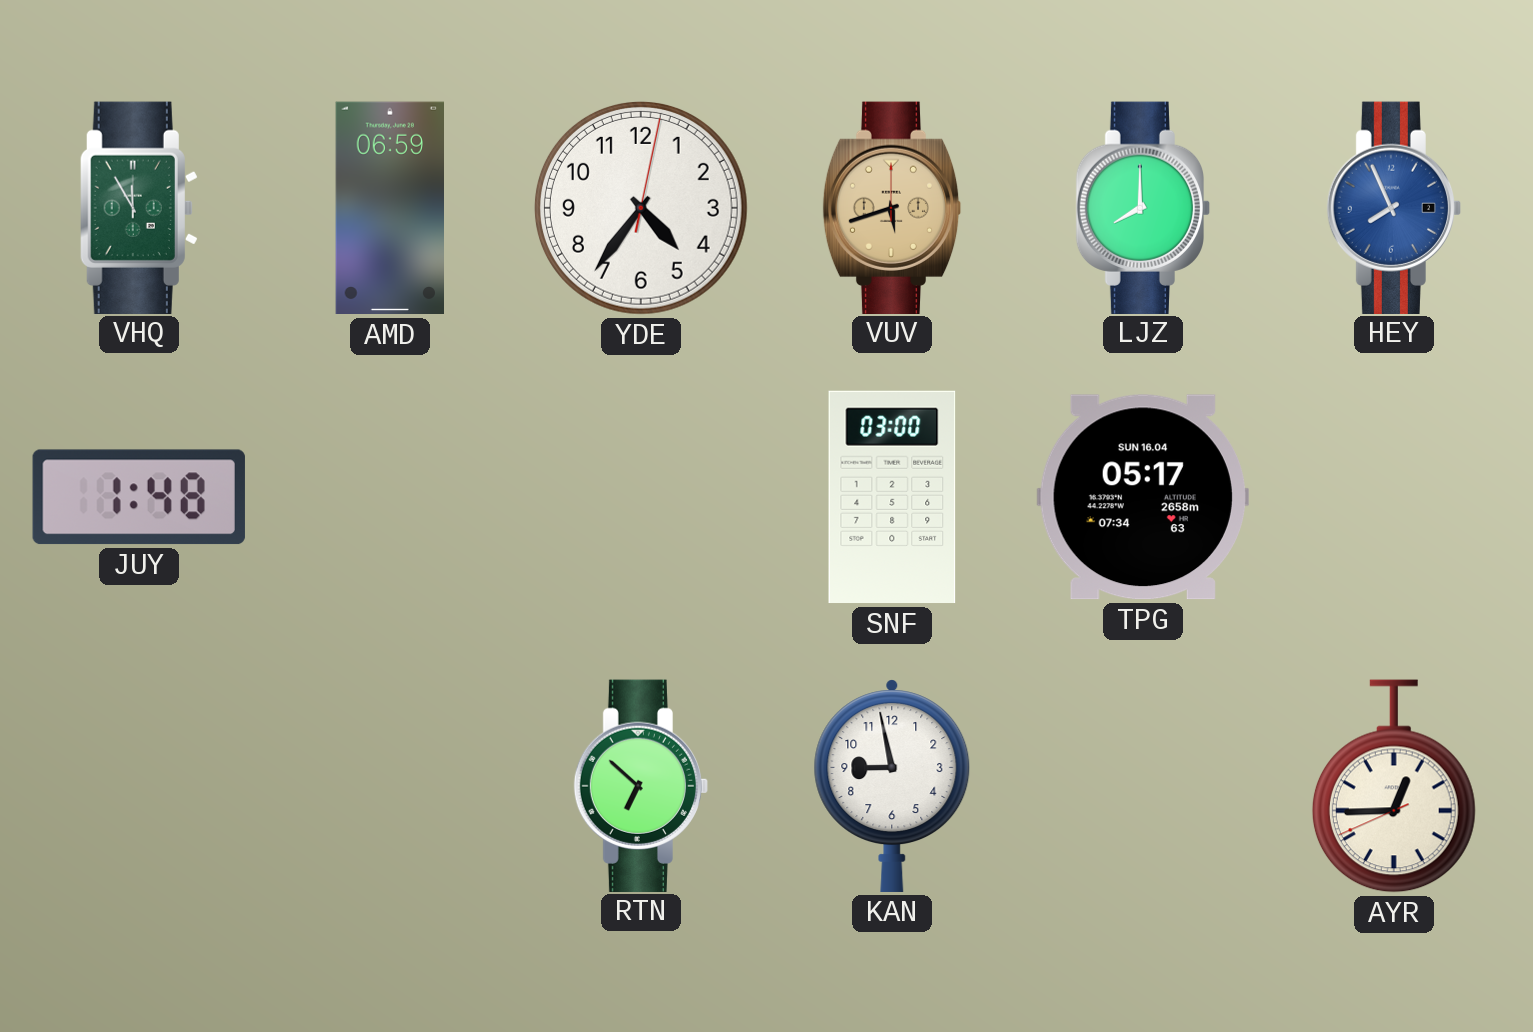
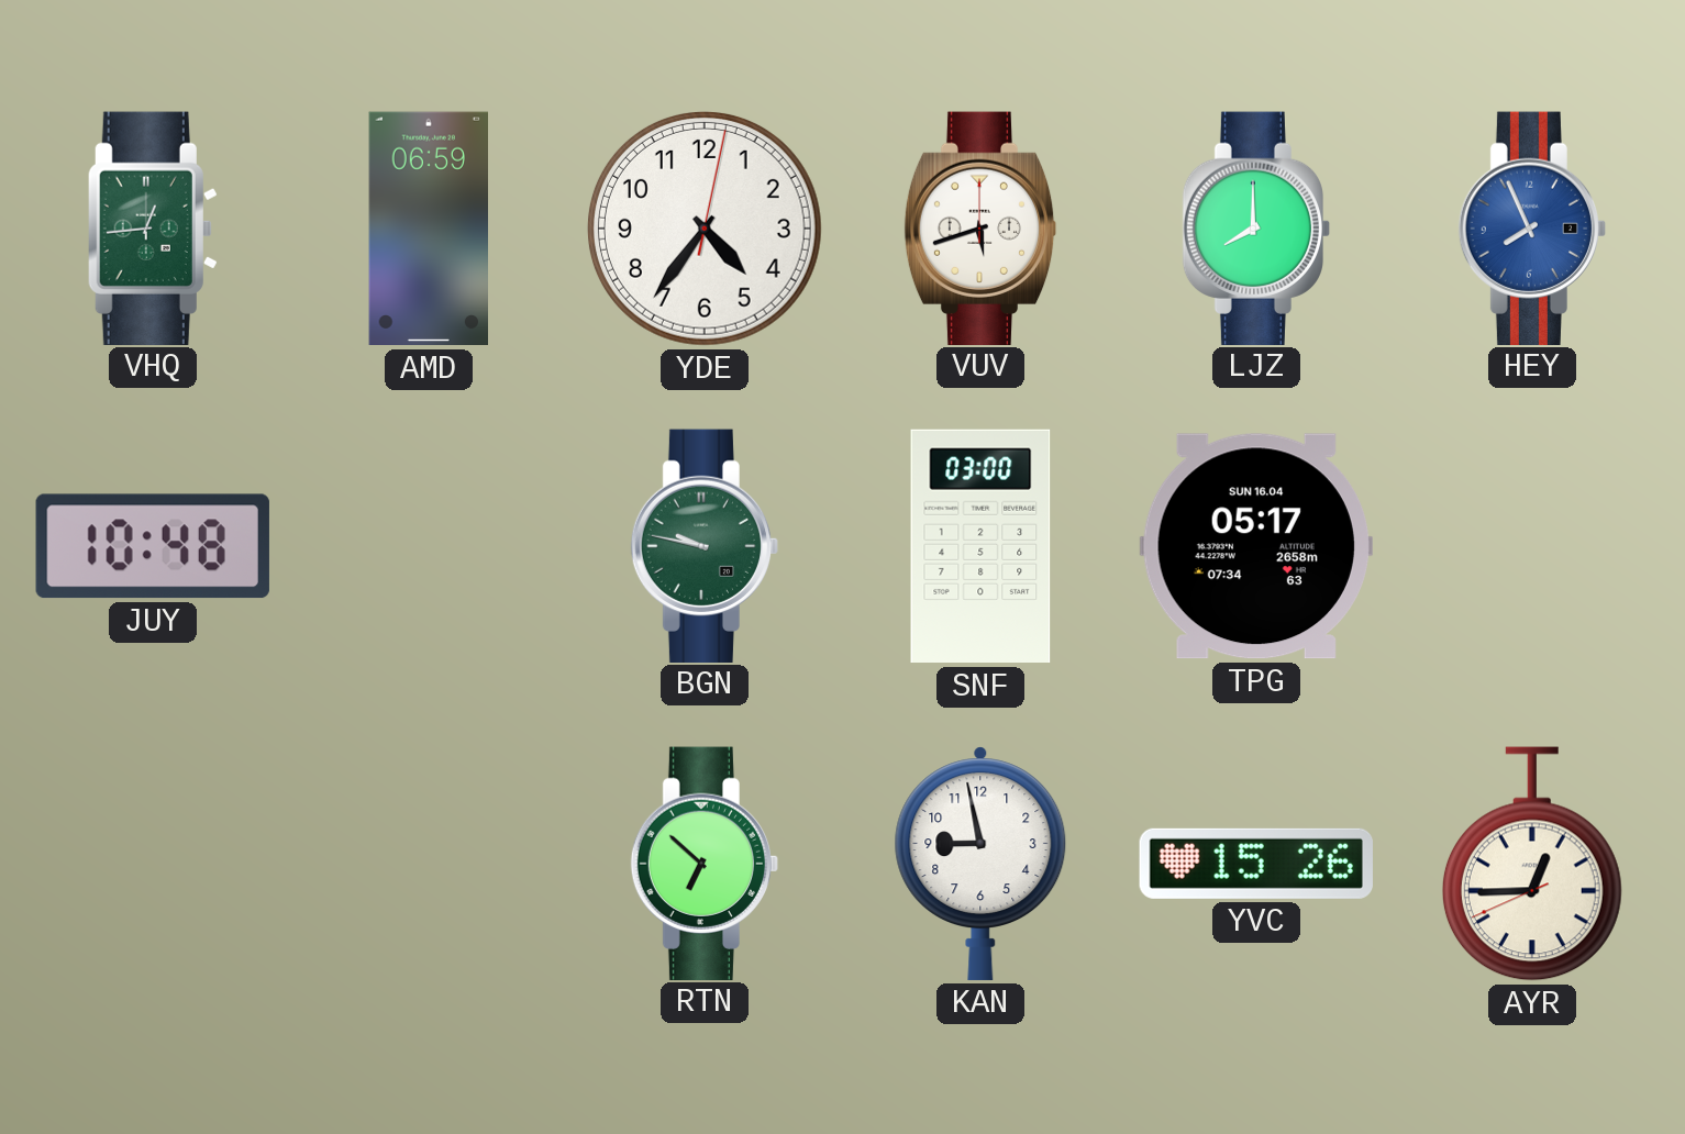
VHQ: 11:55 -> 12:44 (153, 227)
VUV dial: champagne -> white (980, 227)
JUY: 1:48 -> 10:48 (153, 546)
BGN: none -> 9:47 (705, 545)
YVC: none -> 15:26 (1256, 864)
